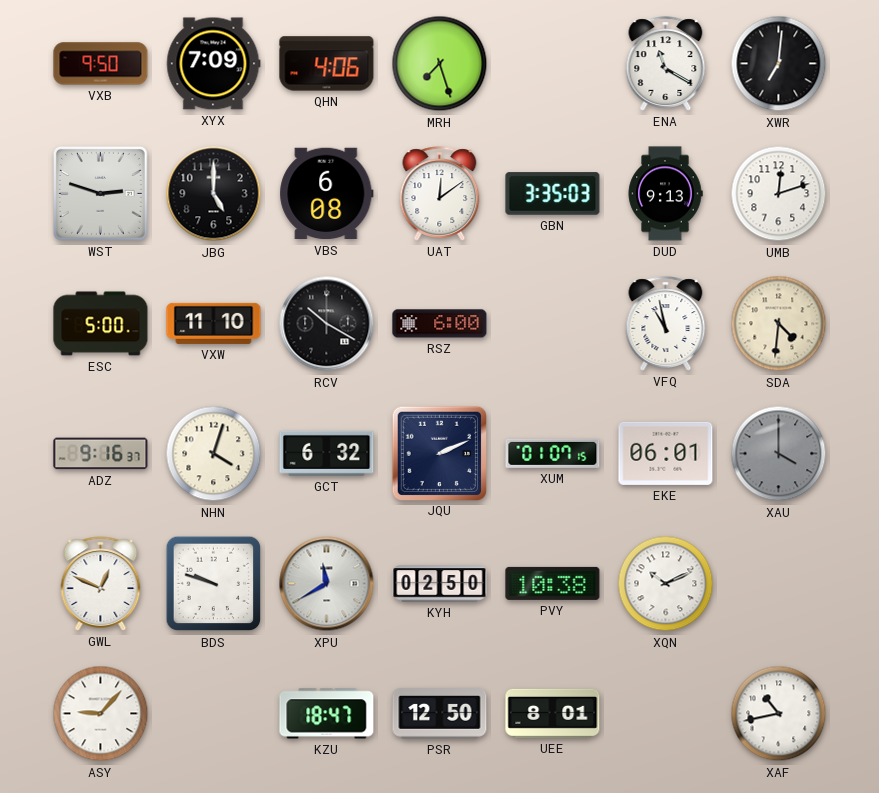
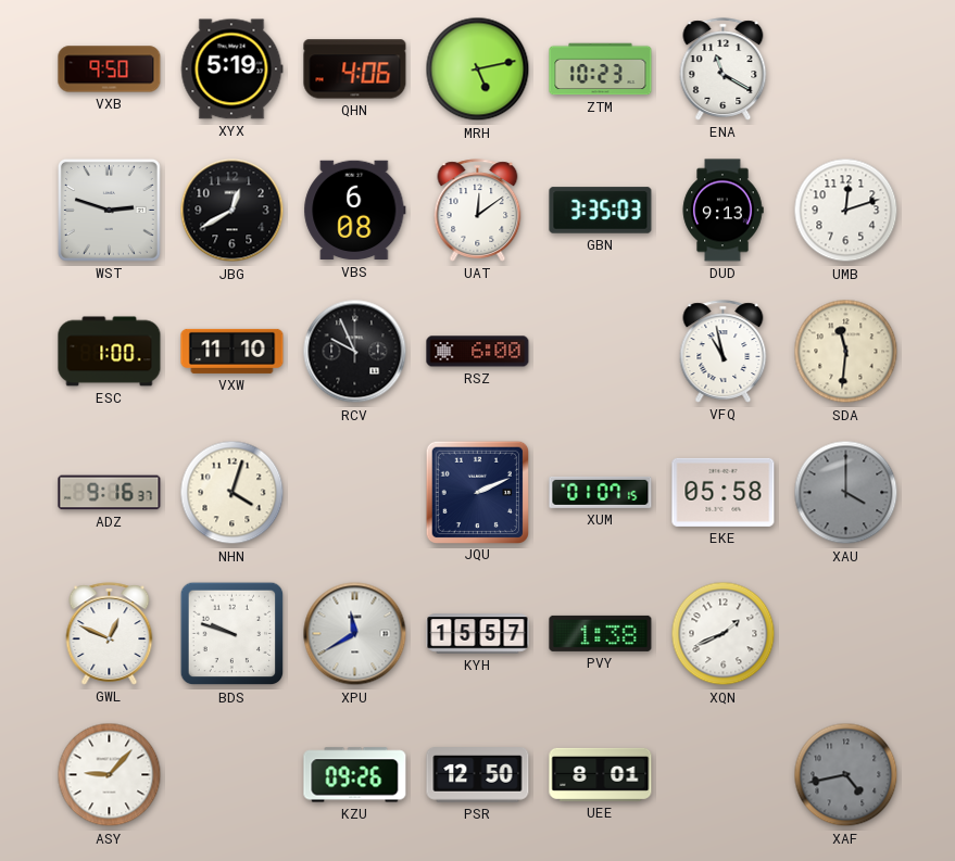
XYX: 7:09 -> 5:19 (231, 69)
MRH: 7:27 -> 5:13 (478, 69)
ZTM: none -> 10:23 (601, 69)
XWR: 7:01 -> none (779, 64)
JBG: 5:00 -> 12:40 (233, 211)
ESC: 5:00 -> 1:00 (110, 352)
RCV: 10:20 -> 9:56 (355, 352)
SDA: 4:31 -> 11:31 (846, 352)
GCT: 6:32 -> none (327, 453)
EKE: 06:01 -> 05:58 (724, 492)
KYH: 02:50 -> 15:57 (478, 634)
PVY: 10:38 -> 1:38 (601, 633)
XQN: 10:11 -> 1:41 (724, 634)
KZU: 18:47 -> 09:26 (355, 775)
XAF: 10:43 -> 4:43 (846, 775)
XAF dial: white -> grey (846, 775)
